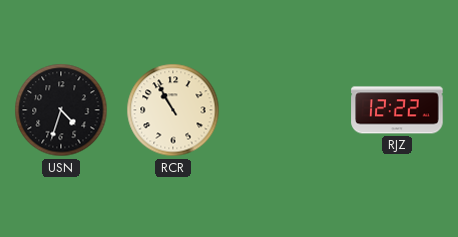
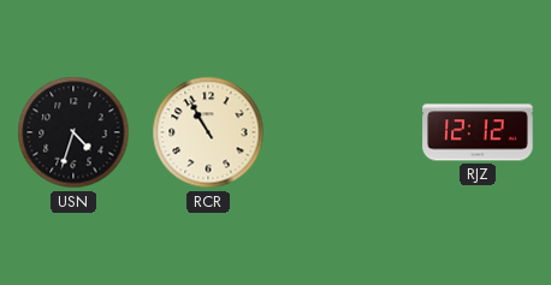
RJZ: 12:22 -> 12:12 (478, 132)
